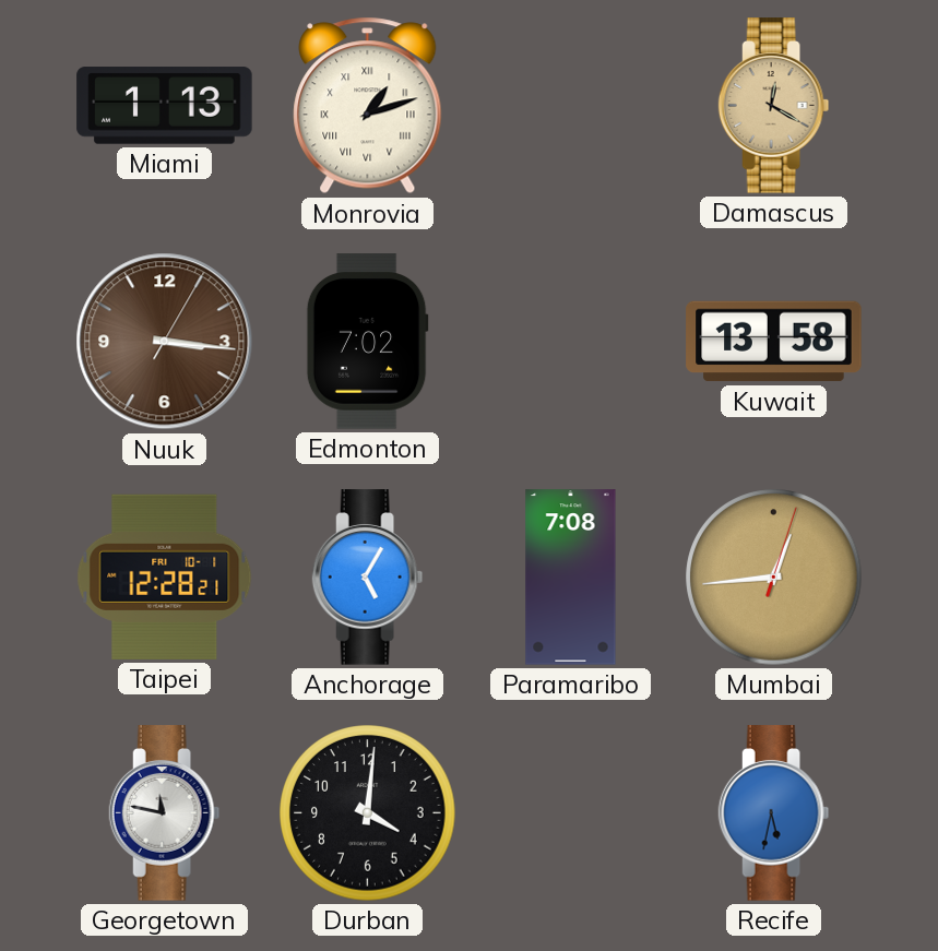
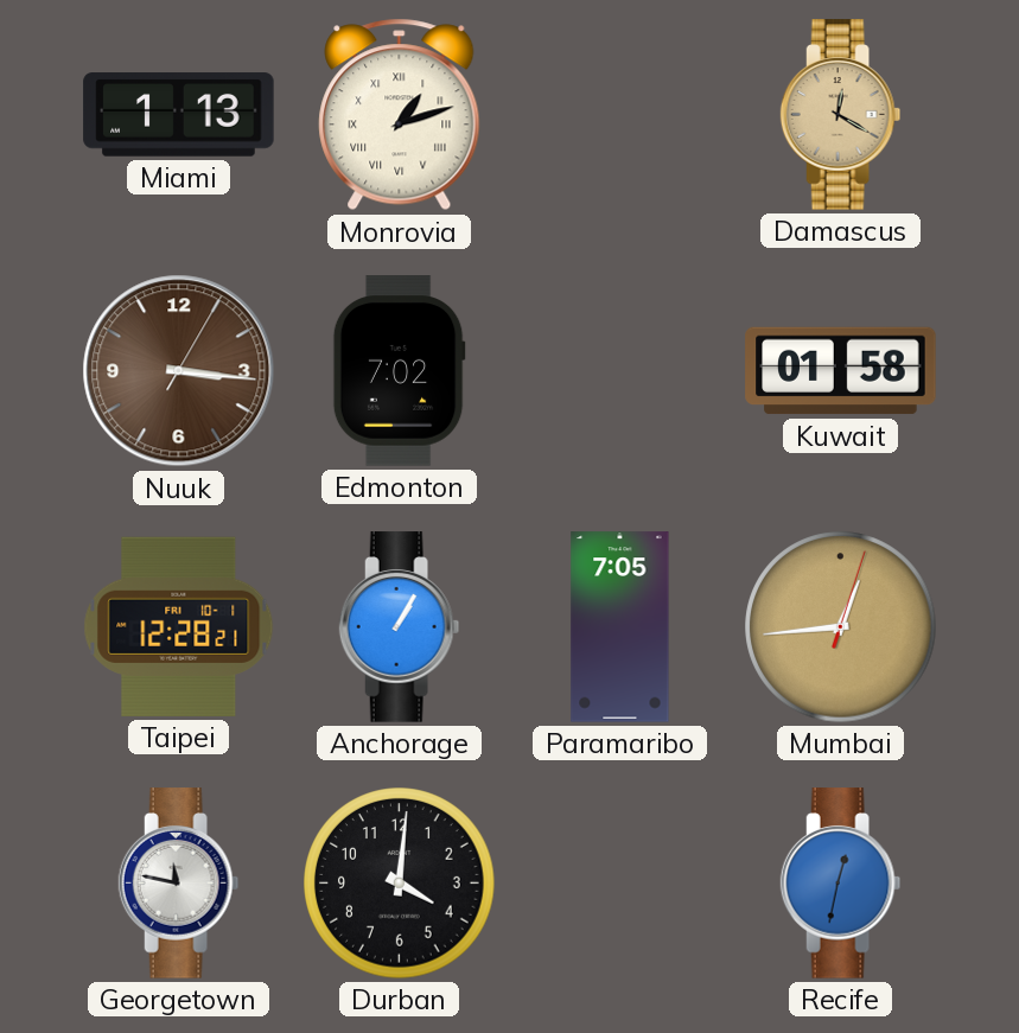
Kuwait: 13:58 -> 01:58 (841, 371)
Anchorage: 5:05 -> 1:05 (400, 627)
Paramaribo: 7:08 -> 7:05 (620, 627)
Recife: 5:32 -> 12:32 (841, 884)
